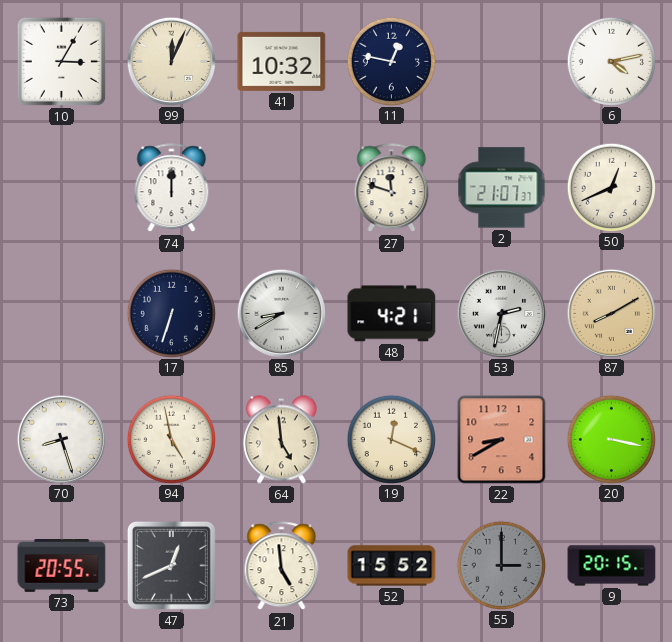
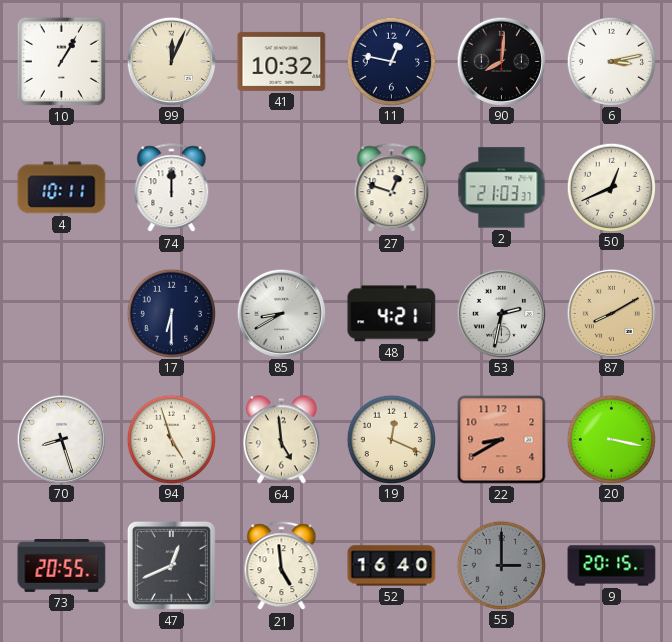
10: 3:05 -> 1:05 (61, 61)
90: none -> 8:01 (501, 61)
6: 4:13 -> 3:13 (611, 61)
4: none -> 10:11 (62, 188)
27: 11:48 -> 12:48 (392, 188)
2: 21:07 -> 21:03 (502, 188)
17: 6:33 -> 6:30 (171, 313)
94: 4:58 -> 4:57 (171, 439)
52: 15:52 -> 16:40 (392, 566)
